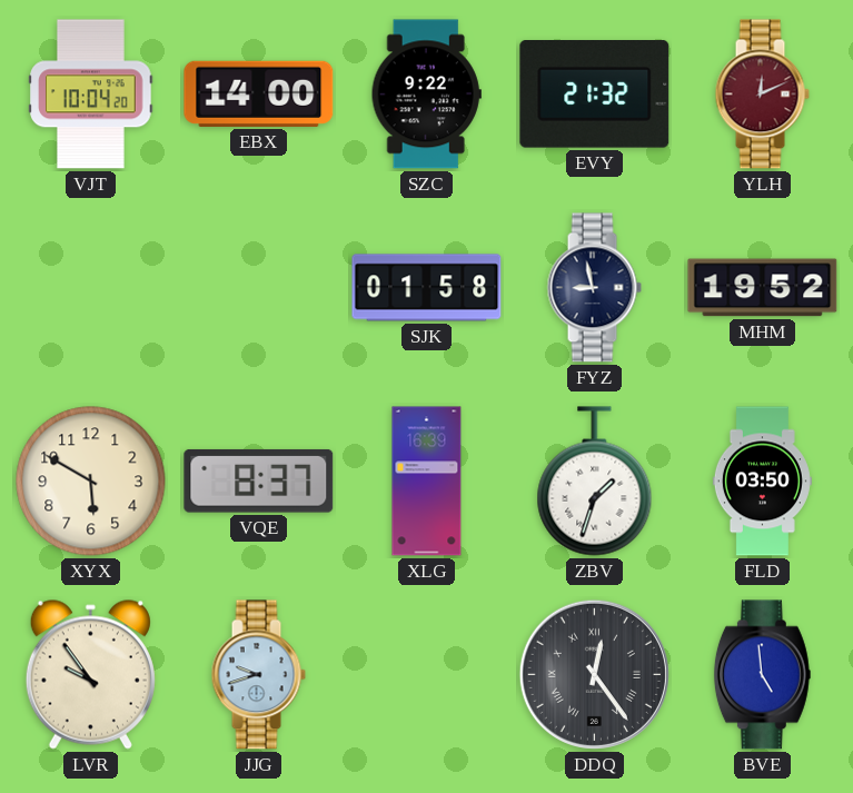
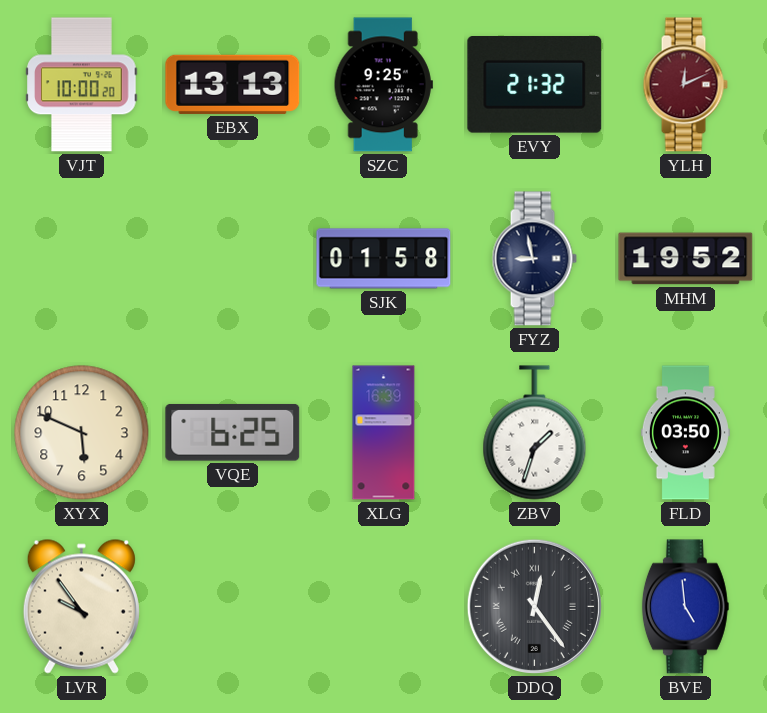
VJT: 10:04 -> 10:00 (82, 85)
EBX: 14:00 -> 13:13 (233, 84)
SZC: 9:22 -> 9:25 (383, 85)
XYX: 5:50 -> 5:49 (82, 433)
VQE: 8:37 -> 6:25 (233, 432)
JJG: 9:42 -> none (258, 675)
